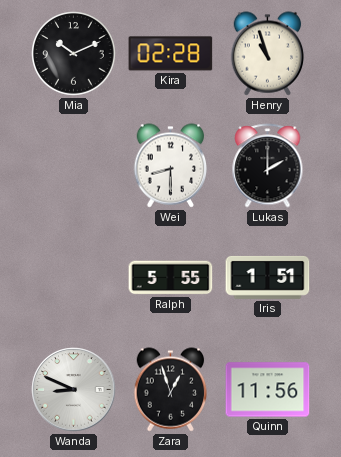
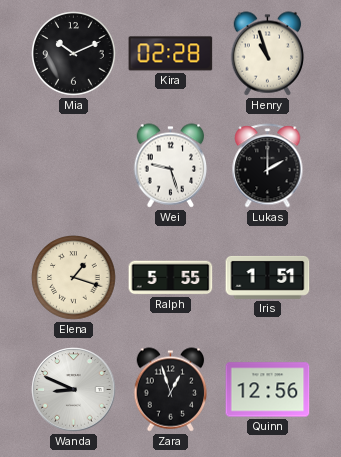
Wei: 8:30 -> 9:27 (171, 166)
Elena: none -> 1:18 (74, 278)
Quinn: 11:56 -> 12:56 (268, 390)
